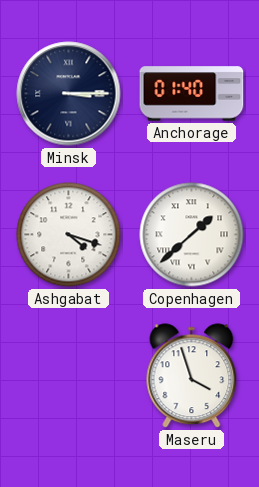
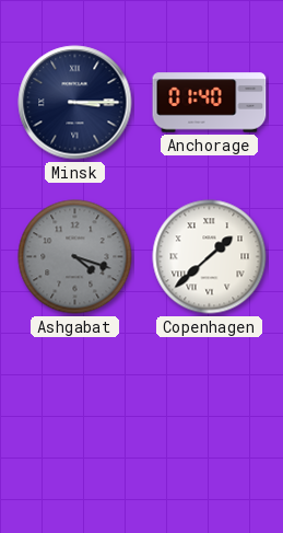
Ashgabat dial: white -> grey (75, 257)
Maseru: 3:57 -> none (192, 376)
